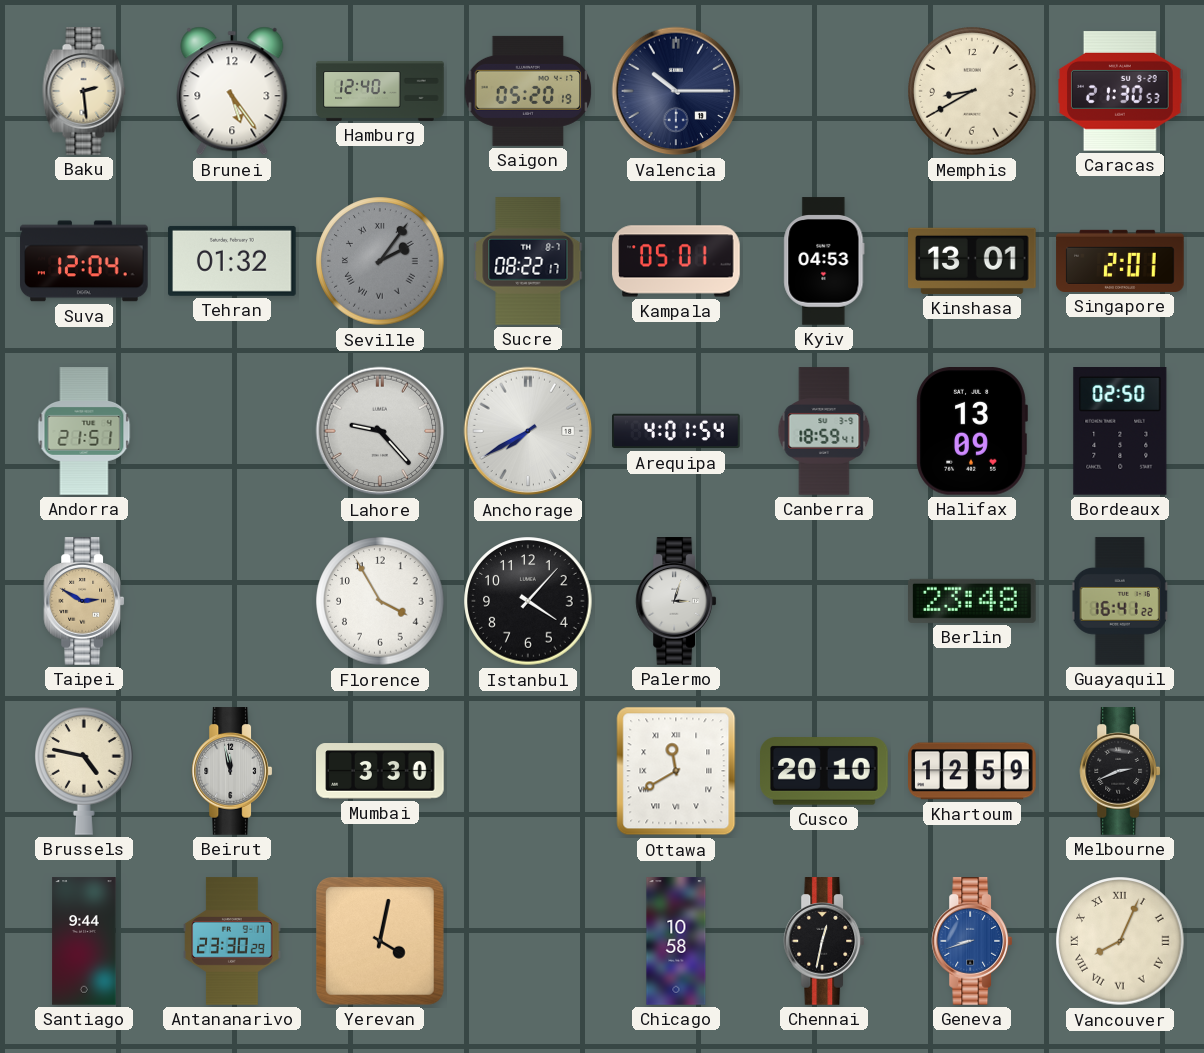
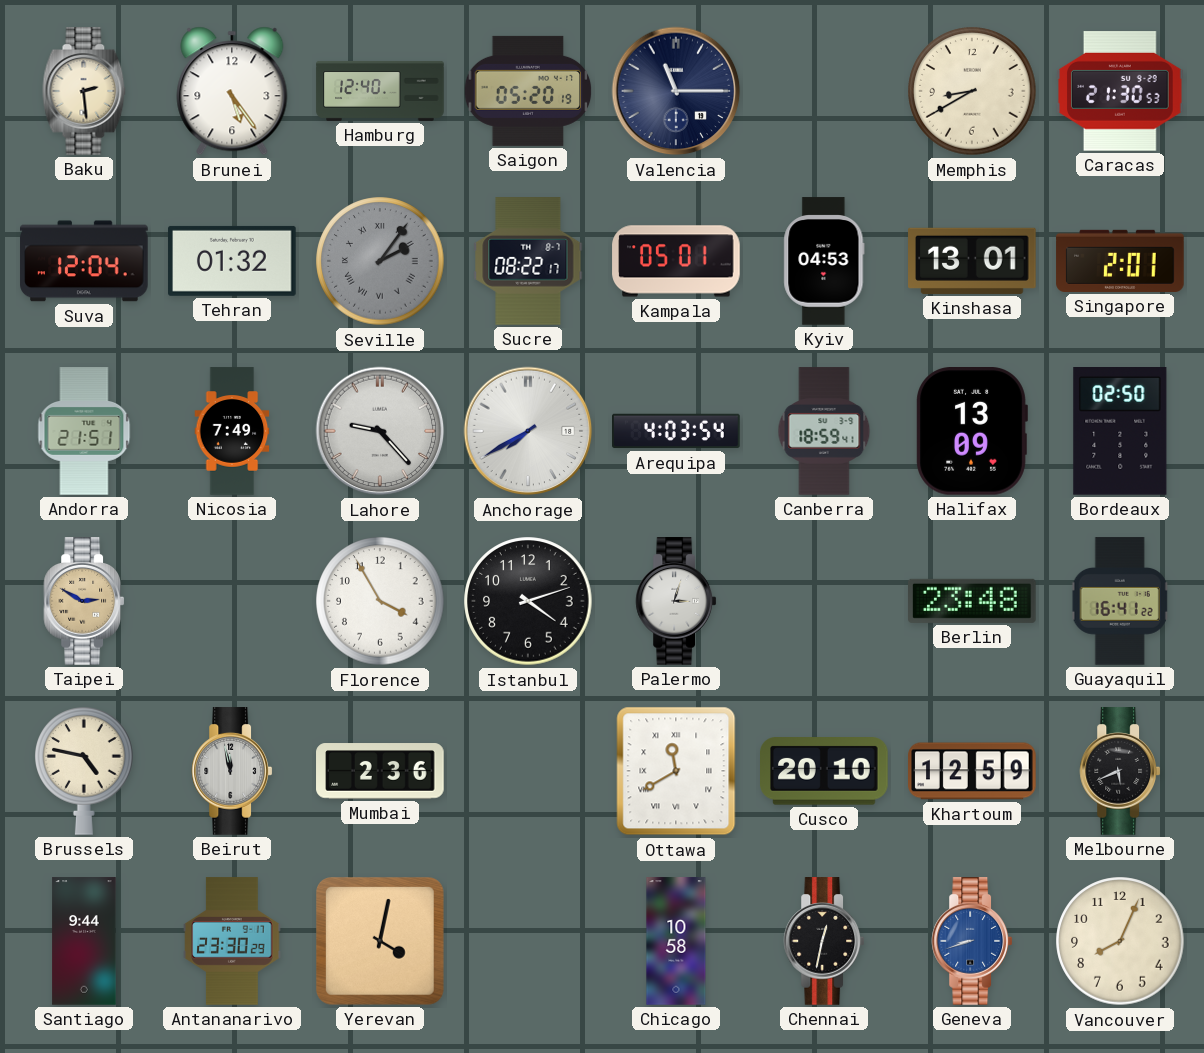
Valencia: 10:15 -> 11:15 (676, 91)
Nicosia: none -> 7:49 (232, 431)
Arequipa: 4:01 -> 4:03 (676, 431)
Istanbul: 4:07 -> 4:12 (528, 601)
Mumbai: 3:30 -> 2:36 (380, 771)
Melbourne: 2:41 -> 5:41 (1120, 771)
Vancouver numerals: Roman -> Arabic (1120, 941)
